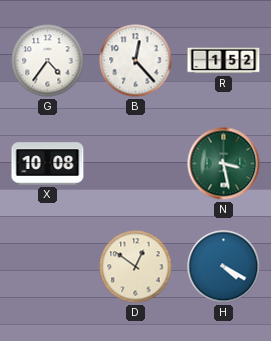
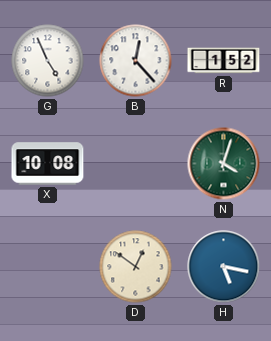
G: 4:36 -> 4:56 (48, 61)
N: 3:28 -> 4:03 (224, 164)
H: 4:20 -> 5:17 (224, 267)
